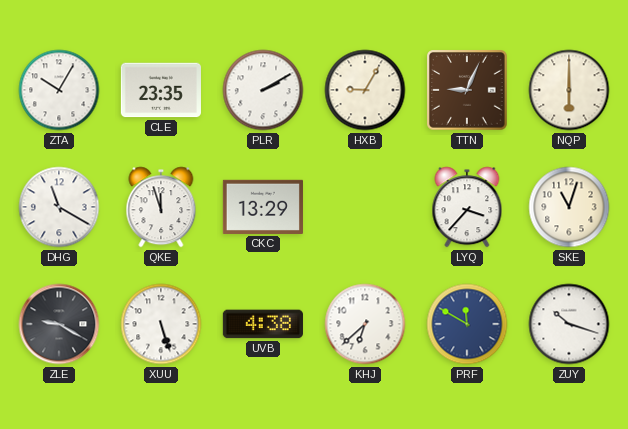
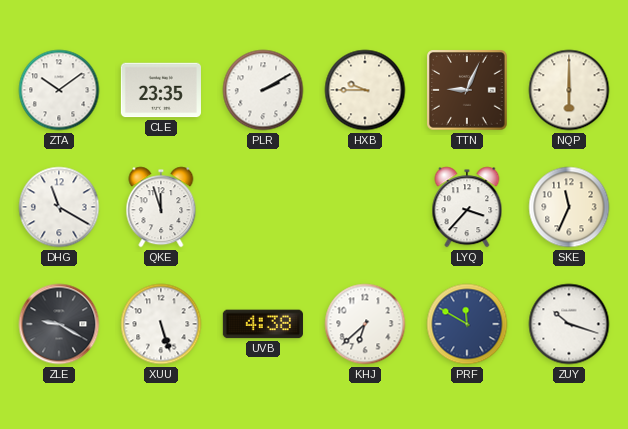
ZTA: 10:05 -> 10:09 (59, 90)
HXB: 9:05 -> 9:45 (365, 90)
CKC: 13:29 -> none (263, 207)
SKE: 11:03 -> 11:34 (569, 207)
